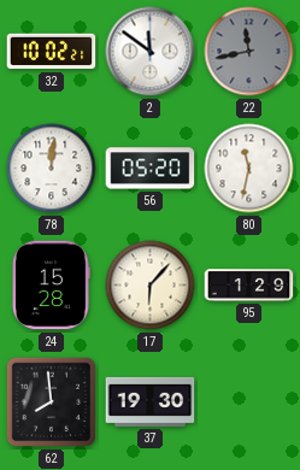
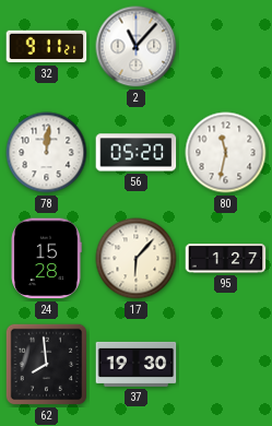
32: 10:02 -> 9:11 (47, 47)
2: 11:51 -> 11:07 (137, 47)
22: 11:43 -> none (249, 52)
95: 1:29 -> 1:27 (226, 259)
